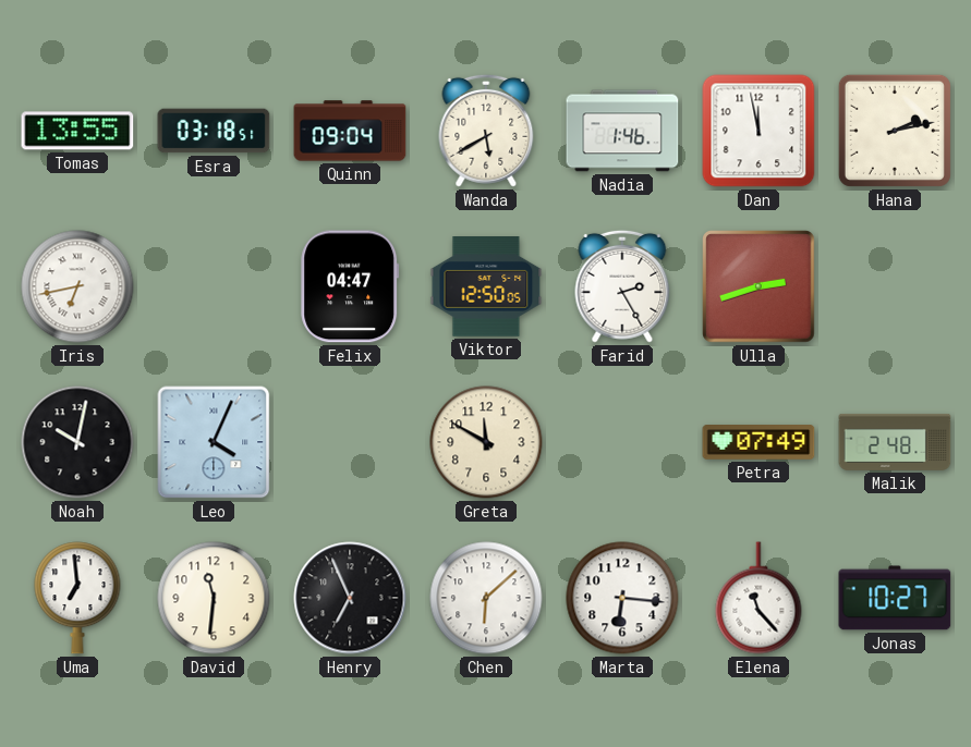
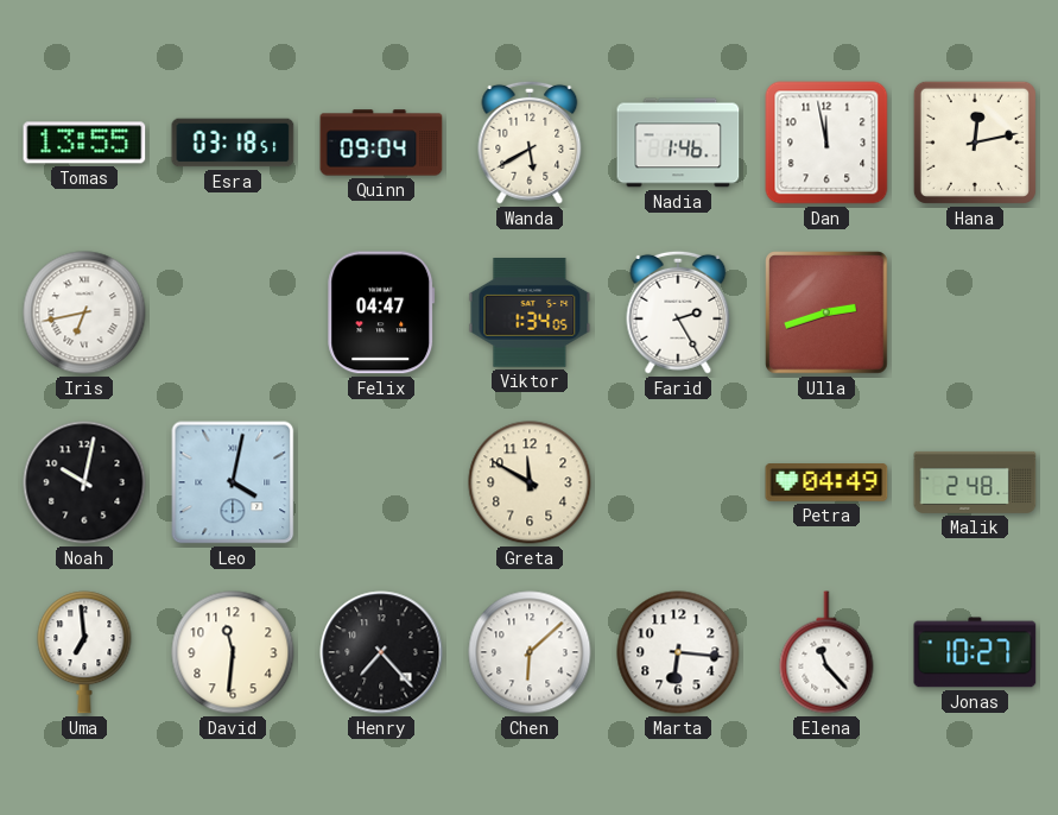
Hana: 2:13 -> 12:13 (975, 143)
Viktor: 12:50 -> 1:34 (530, 314)
Leo: 4:04 -> 4:02 (233, 482)
Petra: 07:49 -> 04:49 (826, 482)
Henry: 6:56 -> 7:23 (381, 652)
